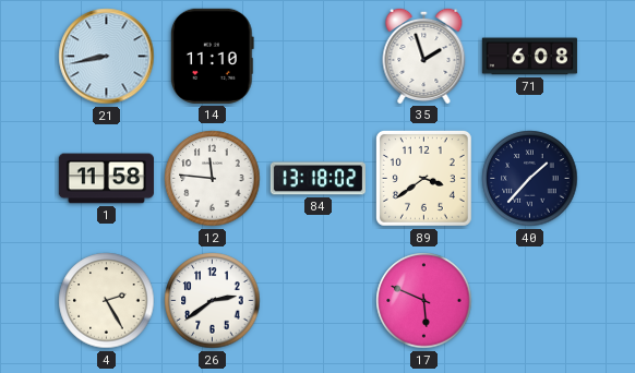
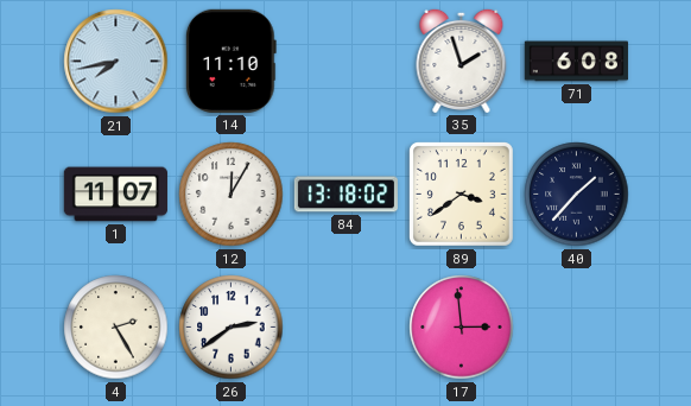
21: 8:43 -> 7:43 (116, 62)
1: 11:58 -> 11:07 (115, 195)
12: 11:46 -> 12:05 (232, 195)
17: 5:49 -> 2:59 (462, 328)
